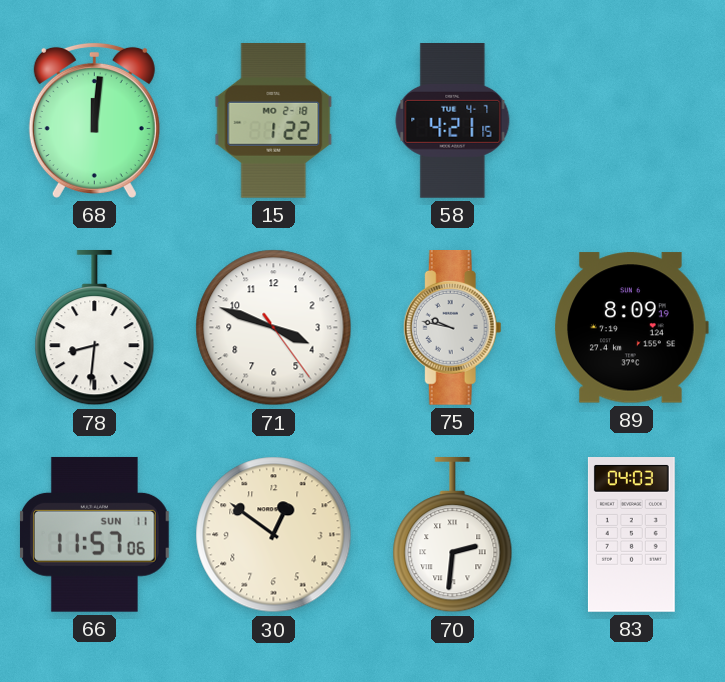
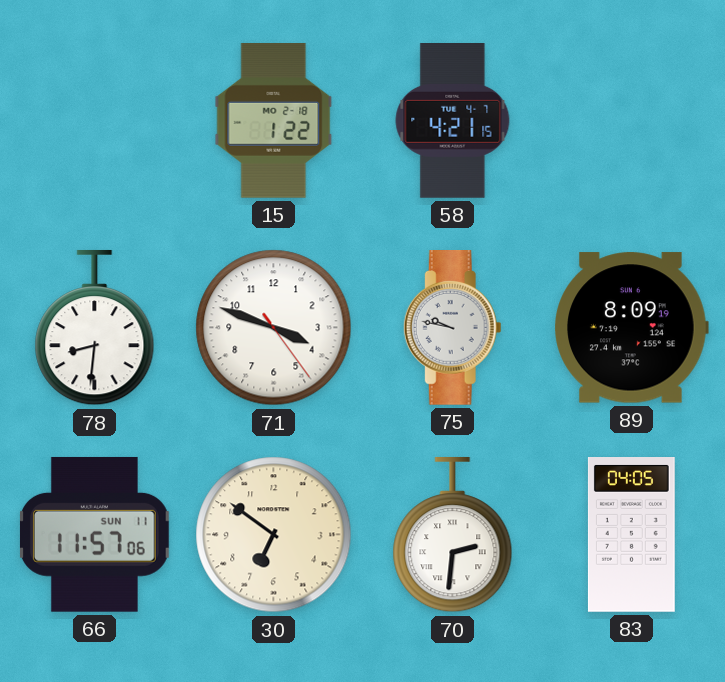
68: 12:01 -> none (94, 120)
30: 12:51 -> 6:51 (274, 535)
83: 04:03 -> 04:05 (631, 535)
